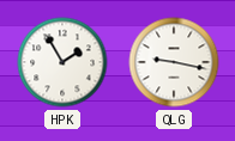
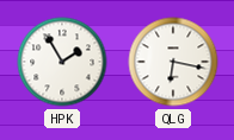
QLG: 9:17 -> 6:17 (173, 62)
